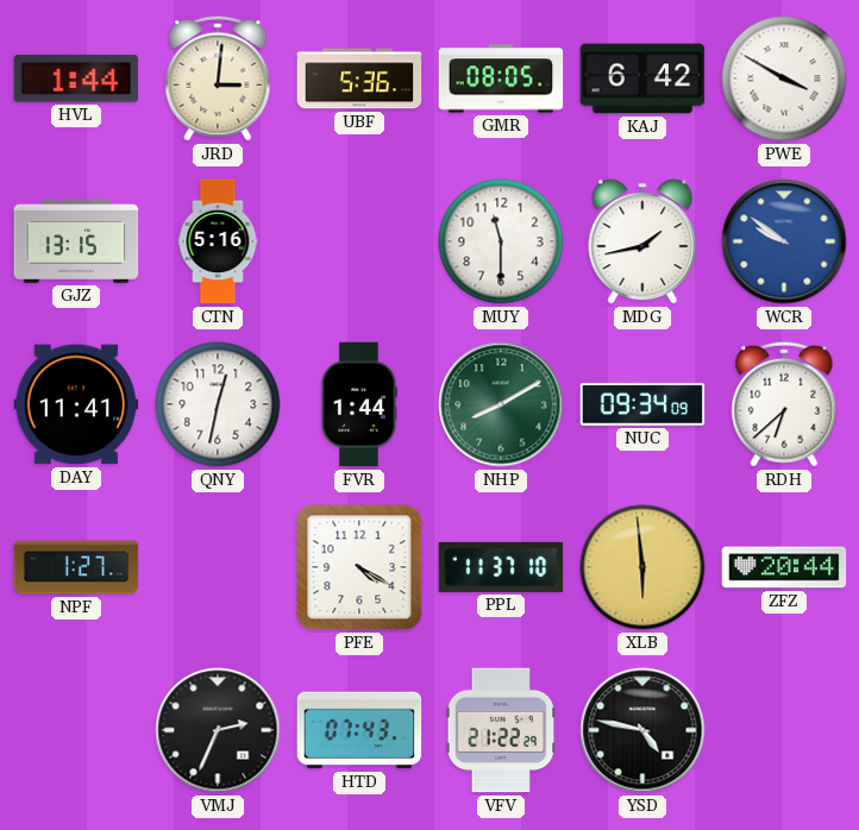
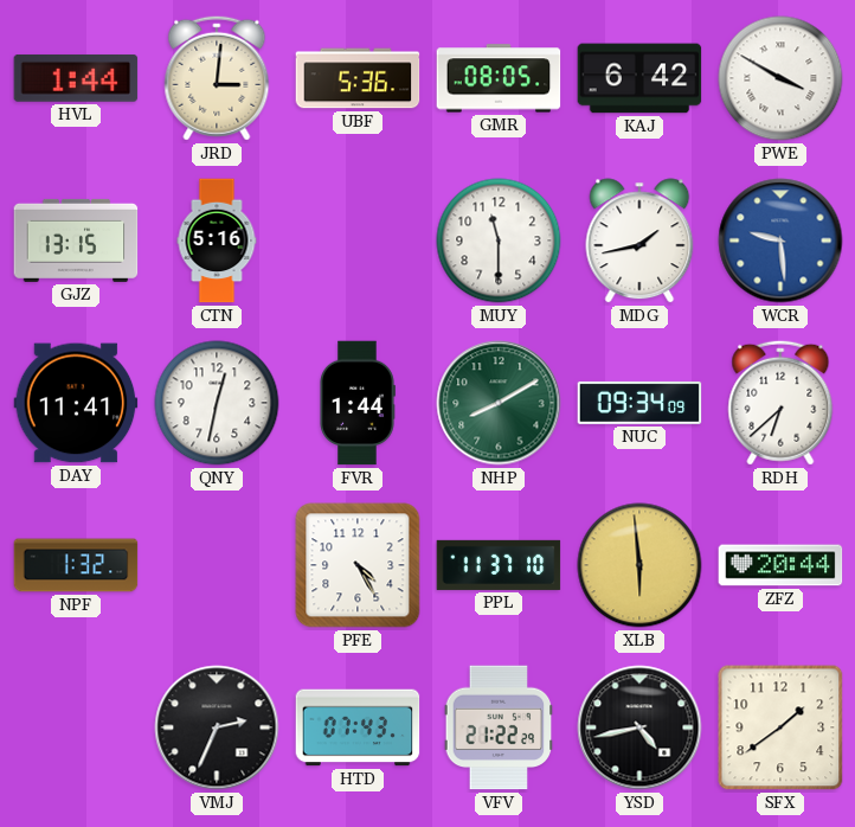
WCR: 9:51 -> 9:29 (780, 241)
NPF: 1:27 -> 1:32 (76, 565)
PFE: 4:20 -> 4:25 (358, 565)
YSD: 4:47 -> 4:43 (639, 727)
SFX: none -> 1:39 (780, 727)
